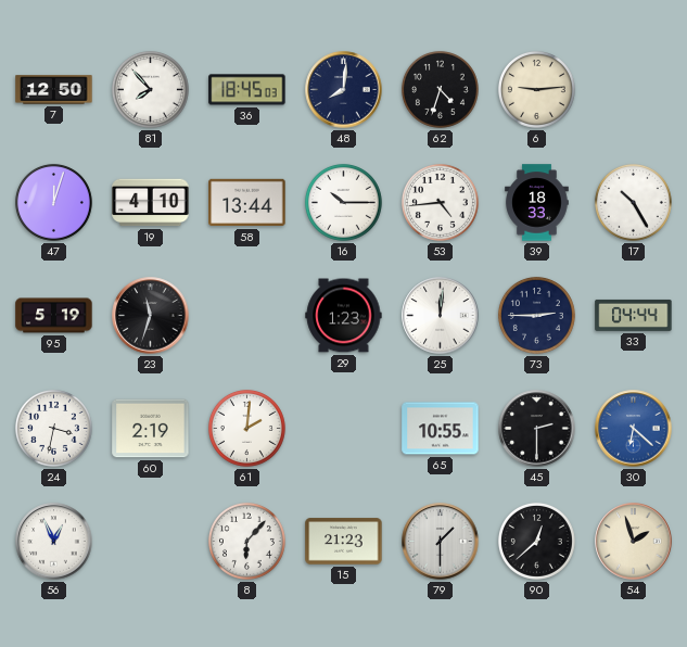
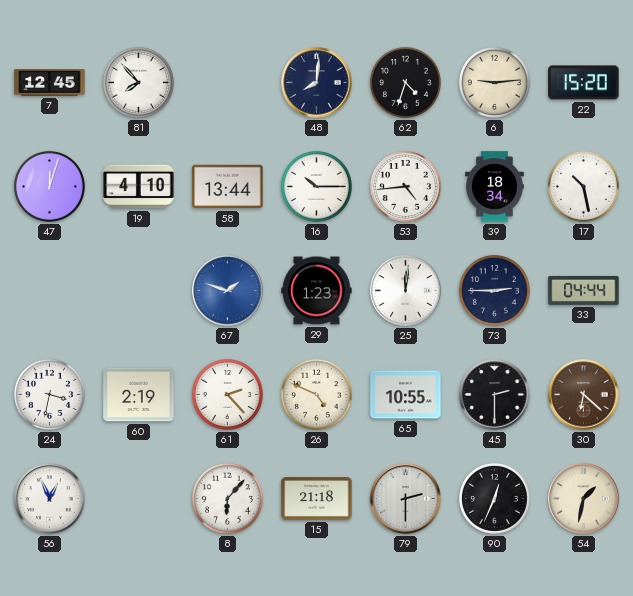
7: 12:50 -> 12:45 (50, 83)
36: 18:45 -> none (247, 90)
22: none -> 15:20 (584, 83)
39: 18:33 -> 18:34 (495, 187)
17: 10:25 -> 10:28 (583, 186)
95: 5:19 -> none (54, 316)
23: 11:33 -> none (151, 316)
67: none -> 1:48 (228, 291)
61: 2:01 -> 2:23 (227, 394)
26: none -> 4:49 (316, 394)
30 dial: blue -> brown (584, 395)
15: 21:23 -> 21:18 (317, 499)
79: 1:30 -> 2:30 (406, 499)
90: 12:38 -> 12:34 (494, 498)
54: 1:57 -> 1:32 (584, 499)
